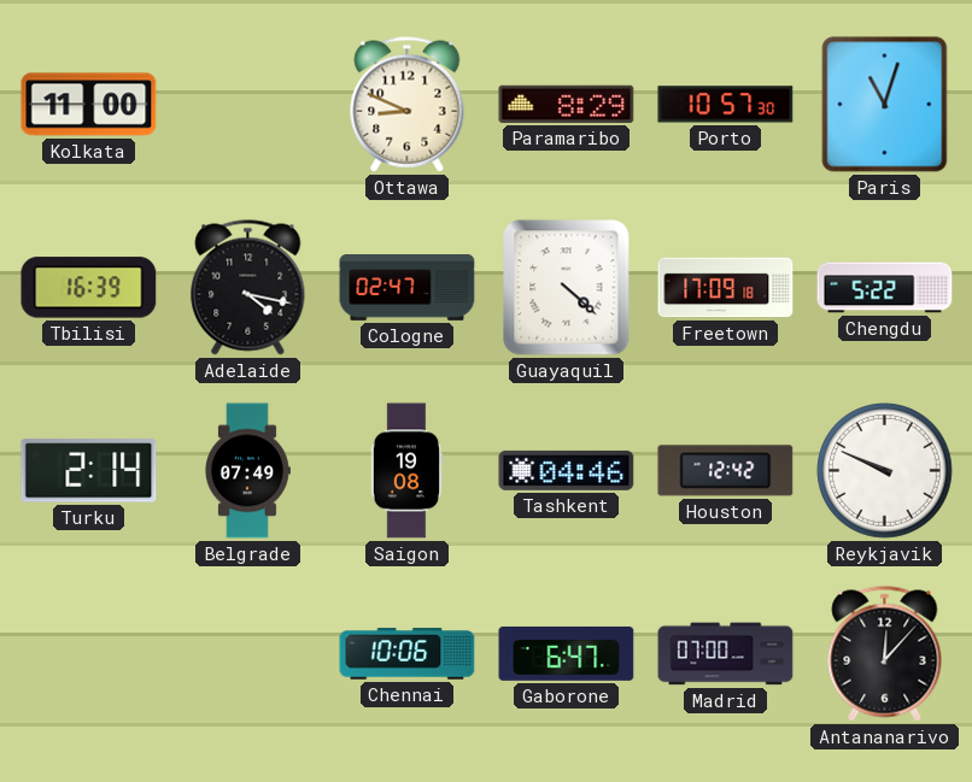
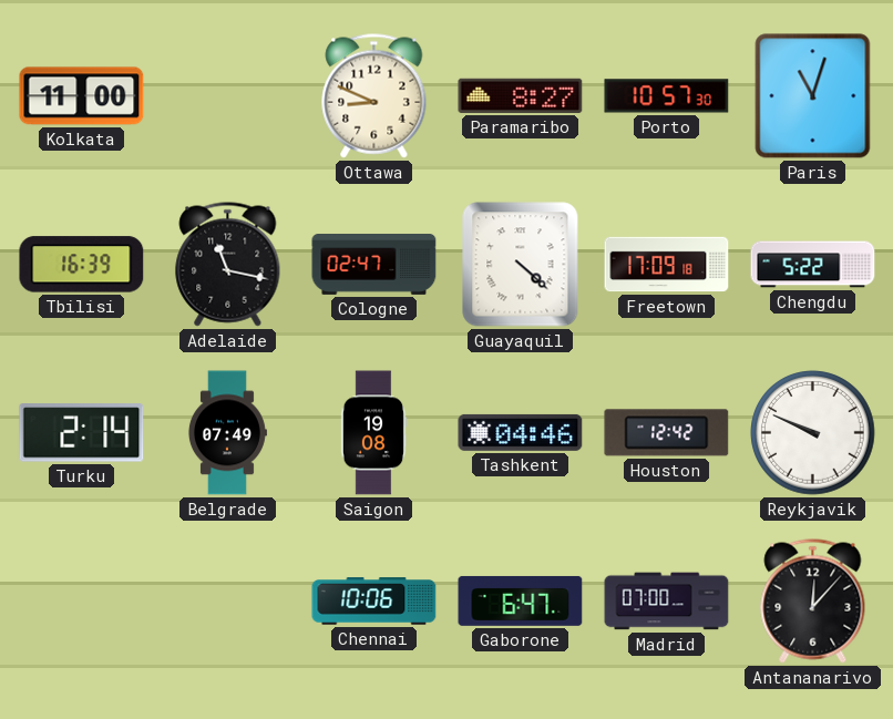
Paramaribo: 8:29 -> 8:27 (521, 95)
Adelaide: 4:17 -> 11:17 (228, 265)
